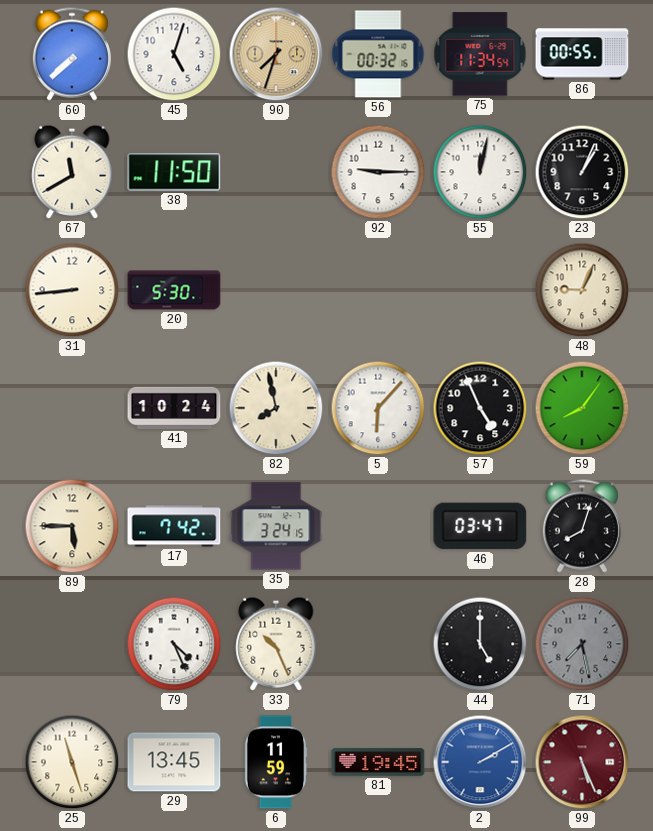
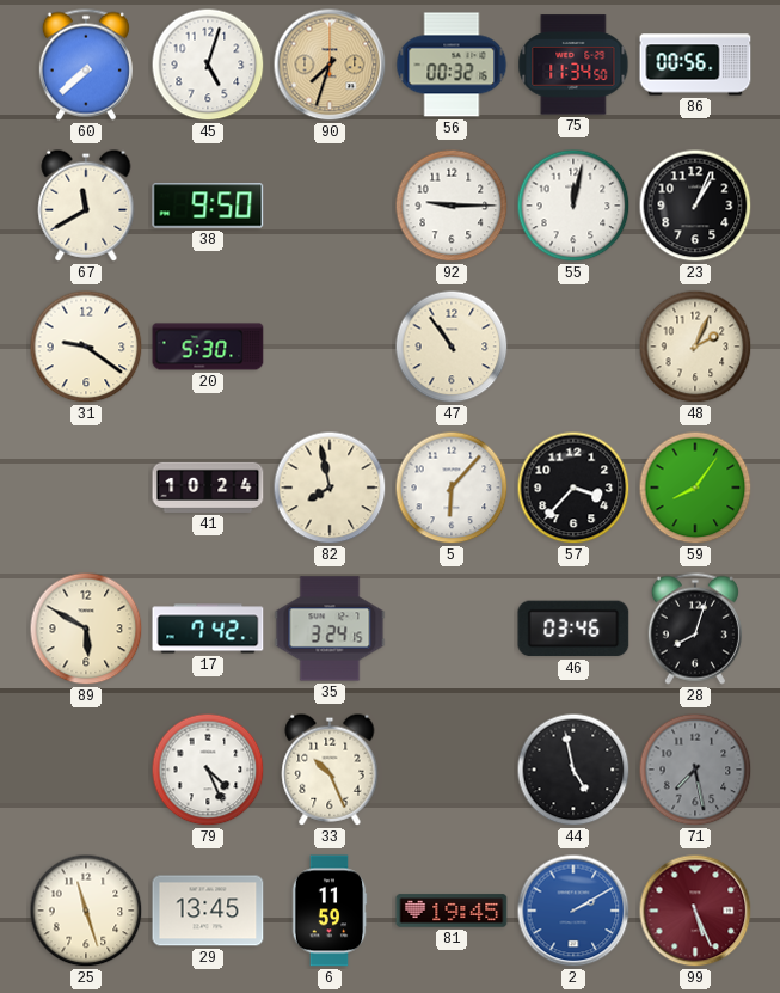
75: 11:34:54 -> 11:34:50 (573, 65)
86: 00:55 -> 00:56 (695, 65)
38: 11:50 -> 9:50 (208, 206)
31: 8:44 -> 9:21 (86, 347)
47: none -> 10:54 (452, 347)
48: 9:04 -> 2:04 (695, 347)
57: 4:56 -> 3:37 (573, 488)
89: 5:45 -> 5:50 (86, 629)
46: 03:47 -> 03:46 (573, 629)
44: 5:00 -> 4:58 (573, 770)
